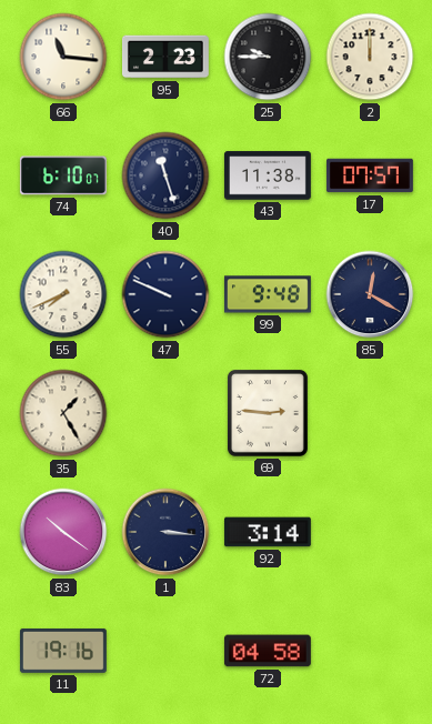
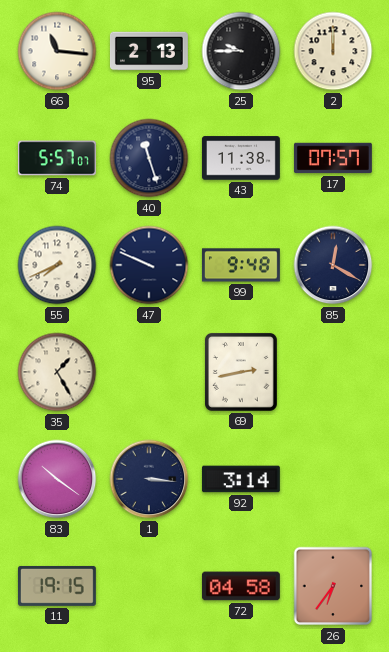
95: 2:23 -> 2:13 (149, 51)
74: 6:10 -> 5:57 (57, 158)
69: 2:46 -> 2:43 (241, 372)
11: 19:16 -> 19:15 (57, 586)
26: none -> 6:36 (333, 586)
